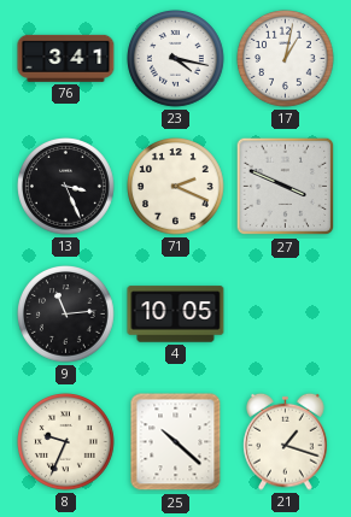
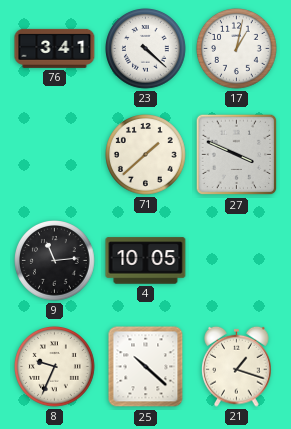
23: 4:17 -> 4:22 (146, 49)
13: 3:26 -> none (66, 187)
71: 2:19 -> 1:38 (146, 155)
